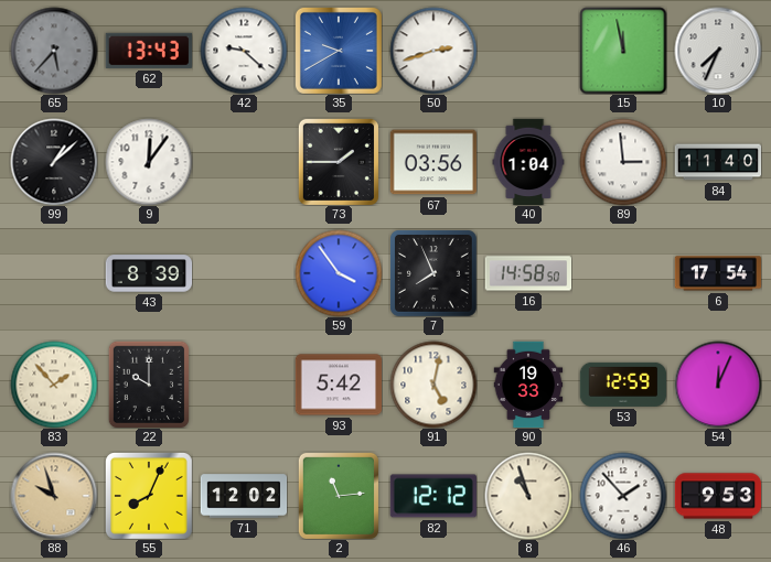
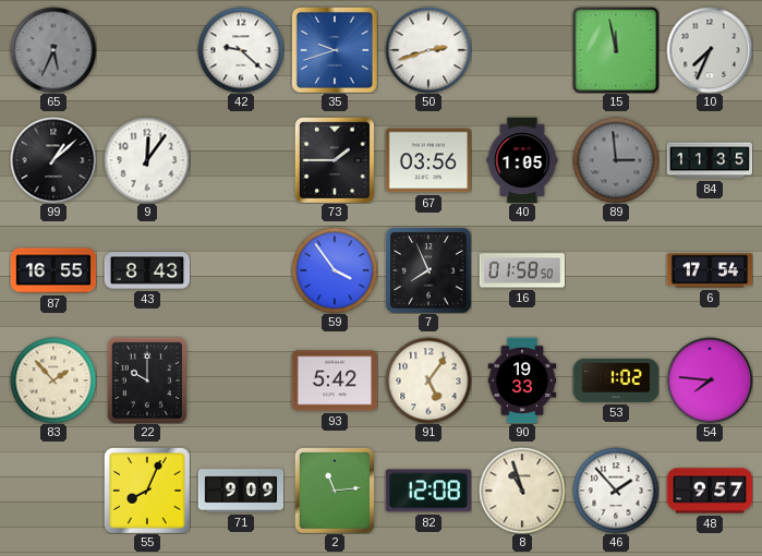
65: 5:37 -> 5:34 (53, 50)
62: 13:43 -> none (148, 51)
35: 9:40 -> 9:42 (335, 50)
40: 1:04 -> 1:05 (522, 160)
89 dial: white -> grey (616, 160)
84: 11:40 -> 11:35 (710, 160)
87: none -> 16:55 (53, 270)
43: 8:39 -> 8:43 (147, 270)
16: 14:58 -> 01:58 (522, 270)
91: 5:02 -> 5:06 (428, 380)
53: 12:59 -> 1:02 (616, 380)
54: 12:04 -> 7:46 (710, 380)
88: 9:57 -> none (54, 496)
71: 12:02 -> 9:09 (241, 491)
82: 12:12 -> 12:08 (427, 491)
48: 9:53 -> 9:57 (710, 491)
